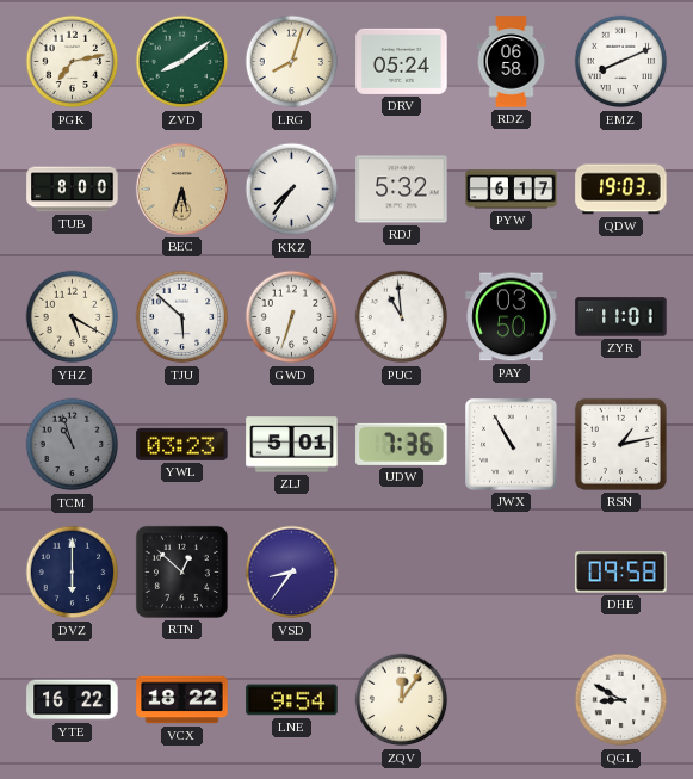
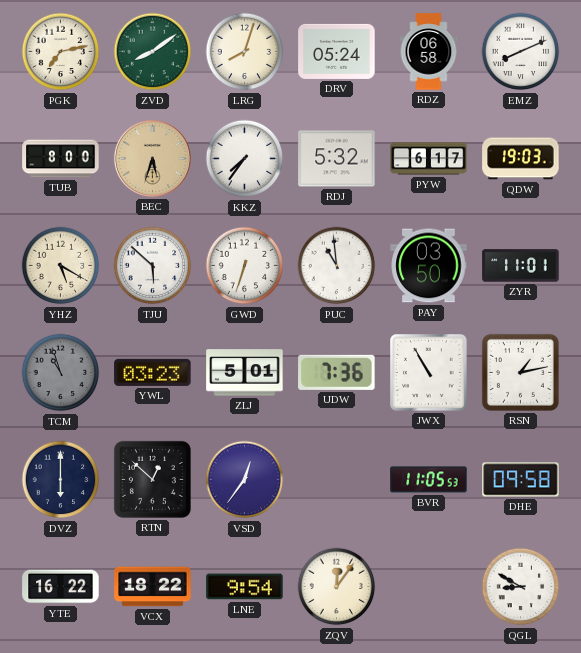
VSD: 8:36 -> 12:36 (245, 480)
BVR: none -> 11:05 (429, 480)
